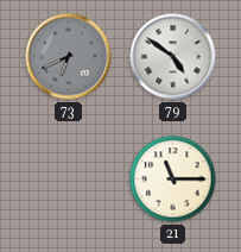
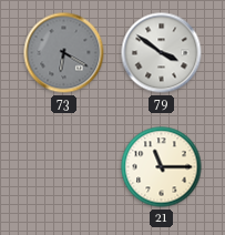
73: 6:41 -> 6:20 (64, 53)
79: 4:51 -> 3:51 (162, 53)
